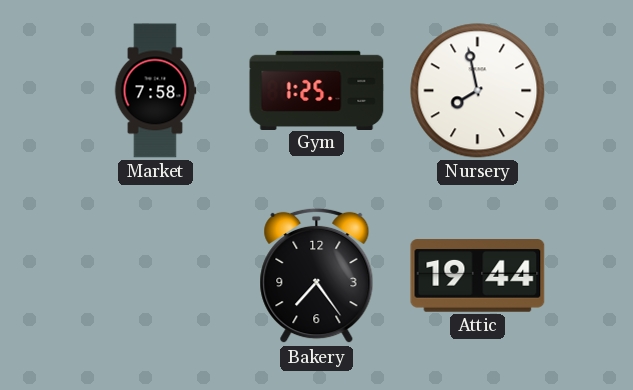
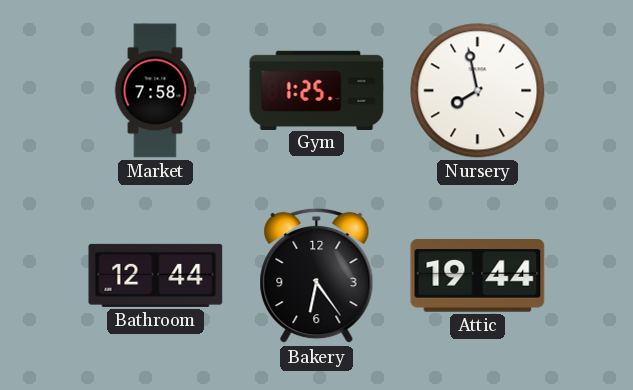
Bathroom: none -> 12:44 (156, 275)
Bakery: 7:24 -> 6:24 (317, 276)
